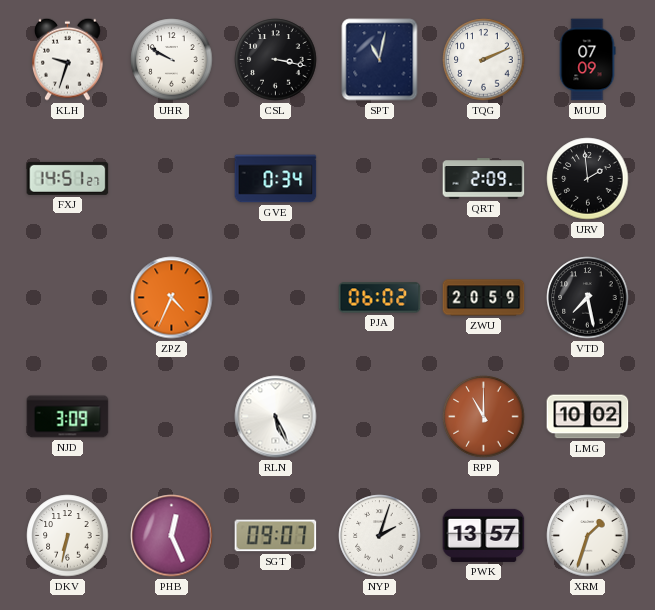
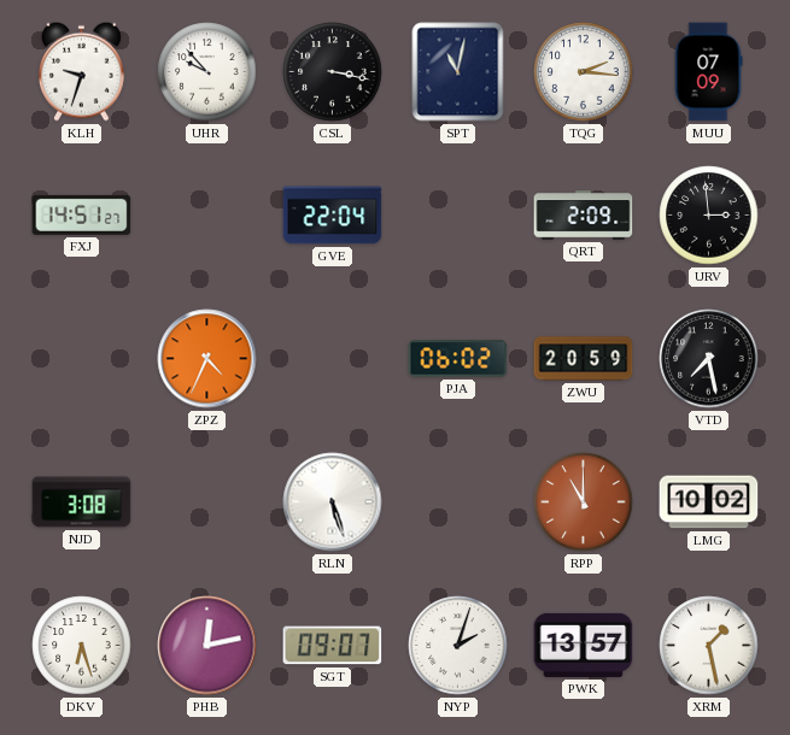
UHR: 9:50 -> 9:53 (207, 72)
TQG: 2:11 -> 2:16 (584, 72)
GVE: 0:34 -> 22:04 (333, 216)
URV: 1:59 -> 2:59 (709, 216)
NJD: 3:09 -> 3:08 (82, 502)
RLN: 5:26 -> 5:27 (333, 502)
DKV: 6:32 -> 6:27 (82, 646)
PHB: 12:26 -> 12:13 (207, 646)
XRM: 1:33 -> 1:28 (709, 646)
